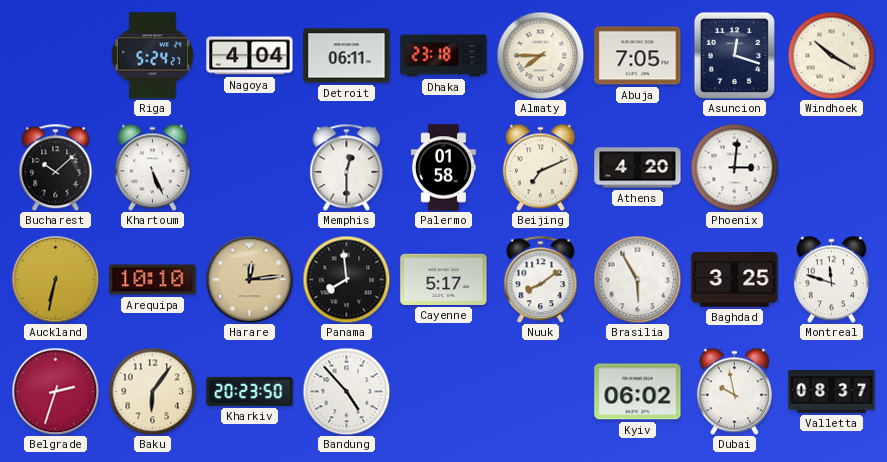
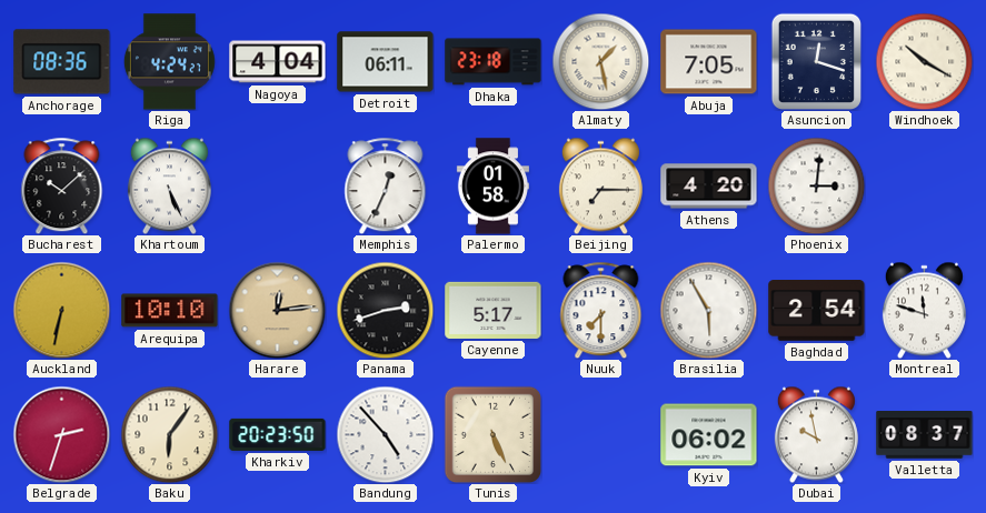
Anchorage: none -> 08:36 (62, 62)
Riga: 5:24 -> 4:24 (169, 62)
Almaty: 7:45 -> 1:28 (600, 61)
Memphis: 12:30 -> 12:34 (386, 185)
Beijing: 7:11 -> 7:15 (600, 185)
Panama: 7:59 -> 2:42 (385, 310)
Nuuk: 8:09 -> 7:30 (601, 310)
Baghdad: 3:25 -> 2:54 (817, 311)
Tunis: none -> 5:26 (492, 434)
